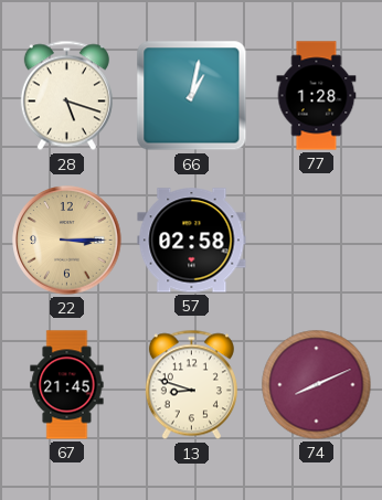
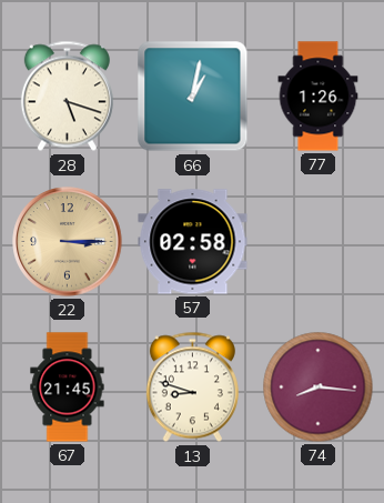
77: 1:28 -> 1:26 (319, 97)
74: 8:11 -> 8:16 (319, 388)
